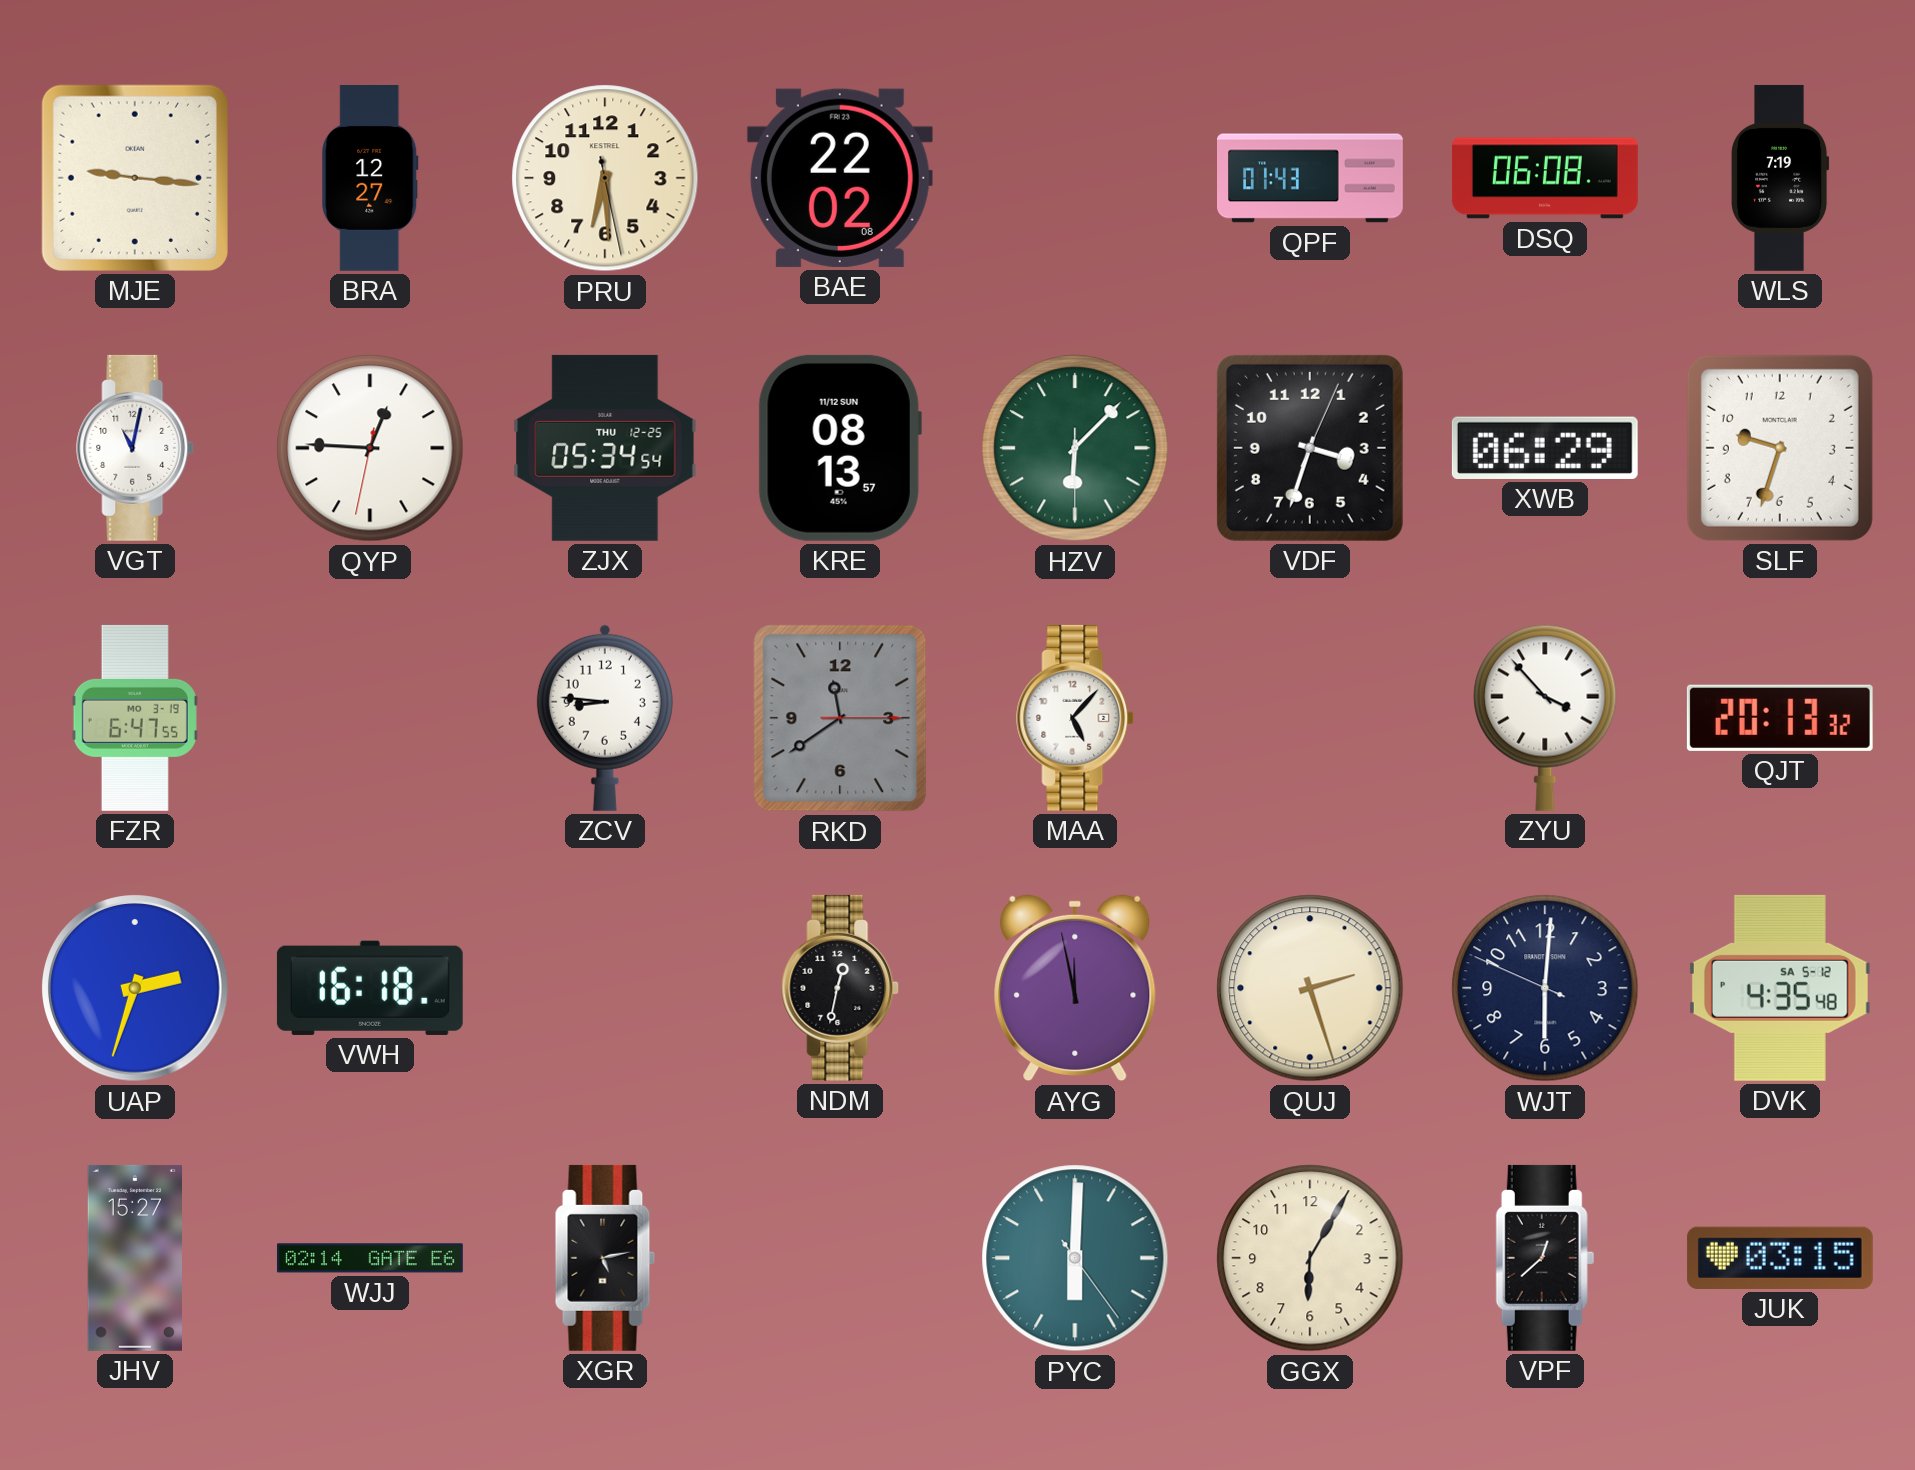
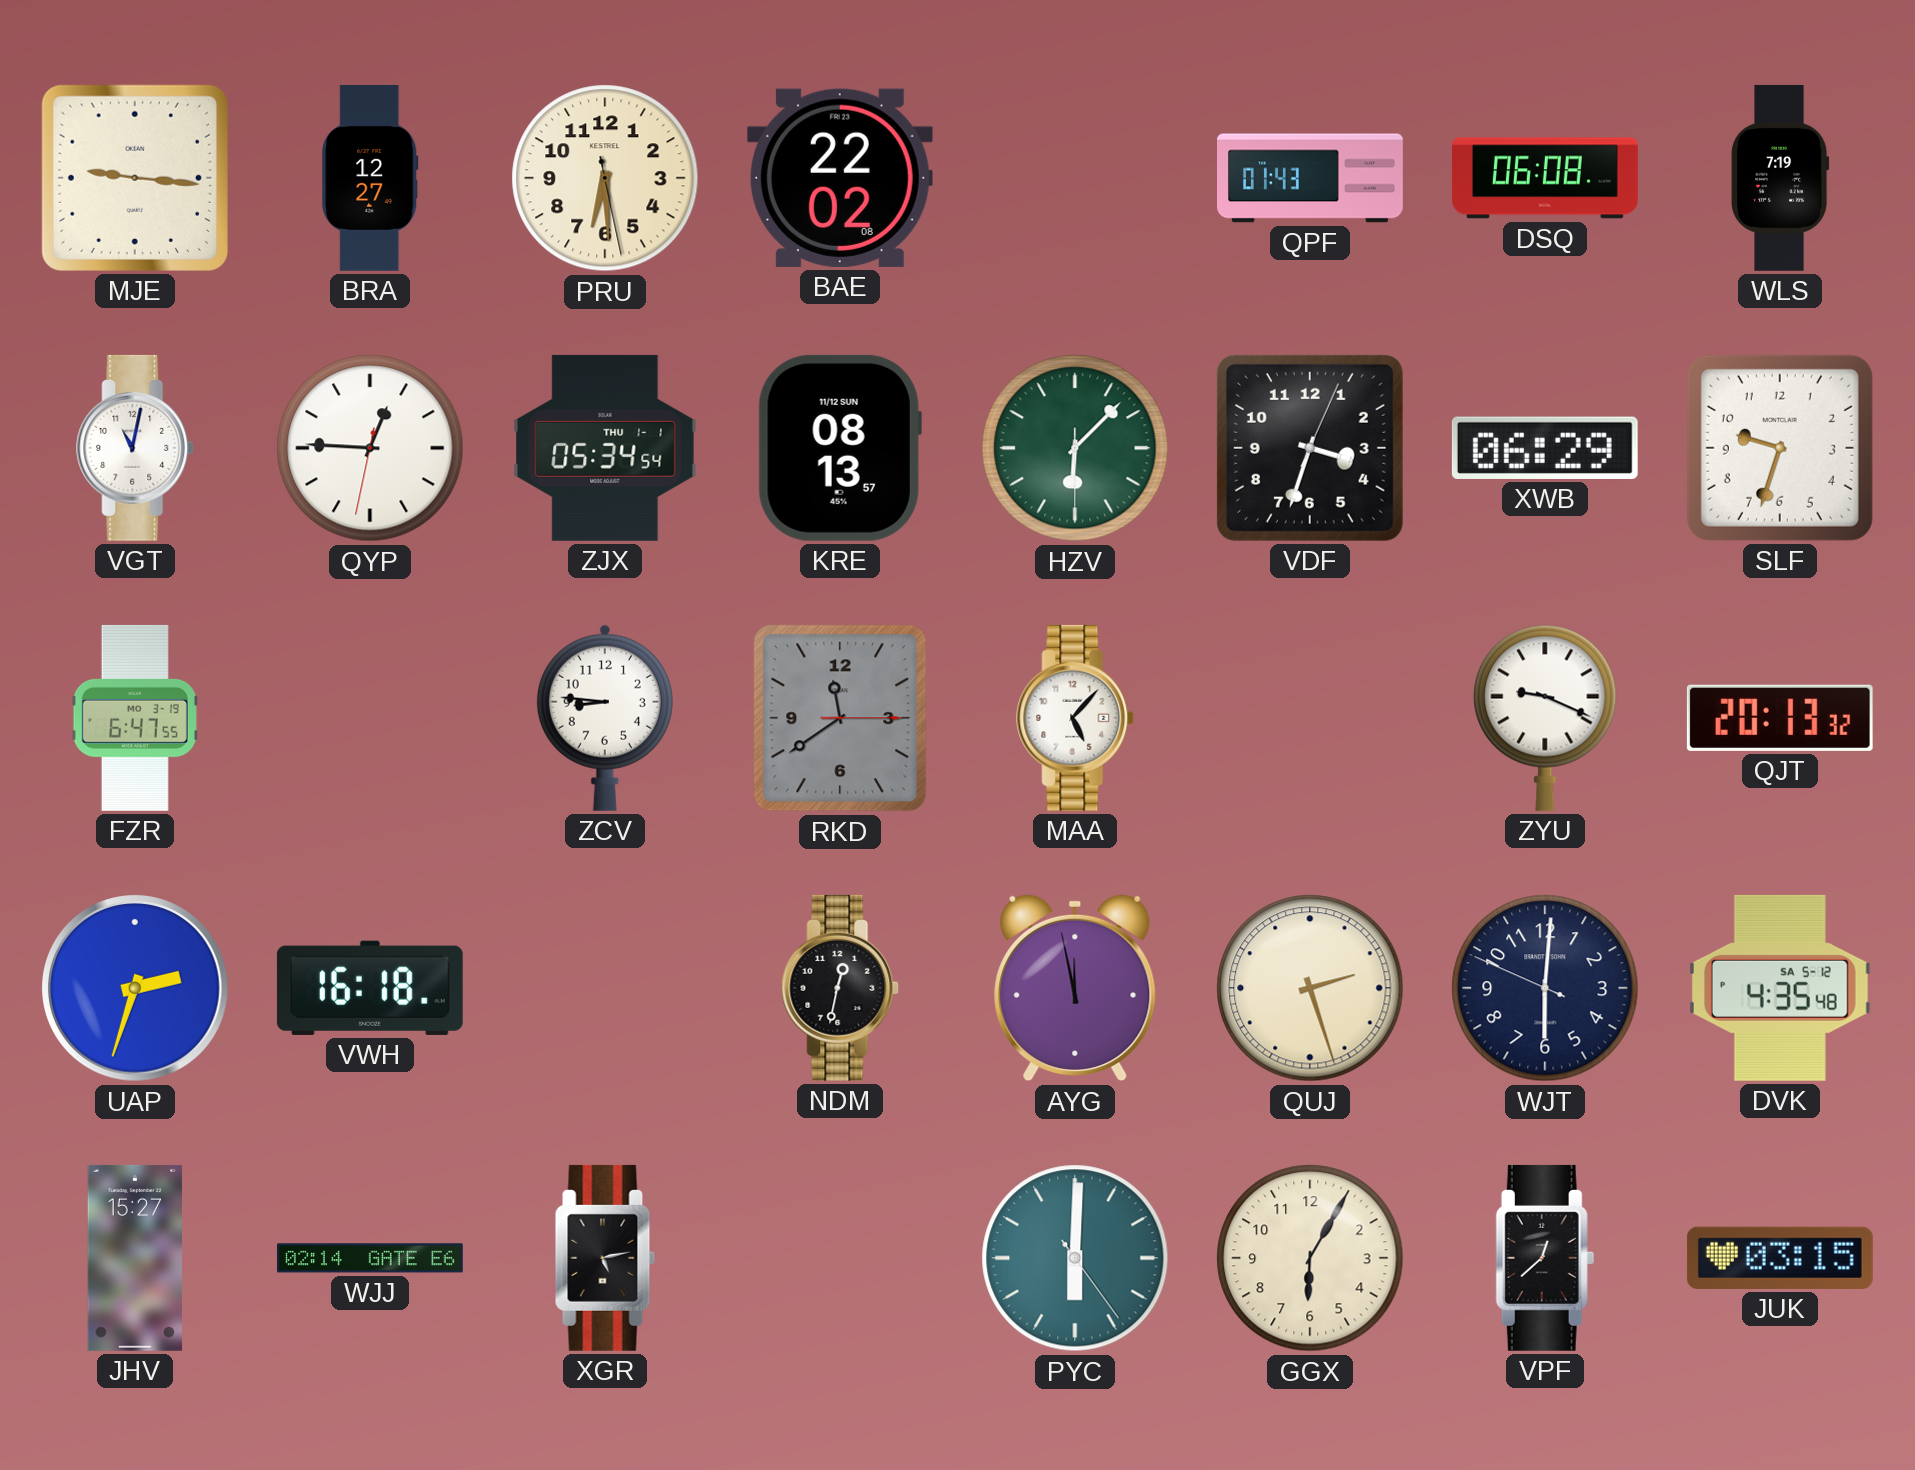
ZJX date: THU 12-25 -> THU 1-1 (605, 448)
ZYU: 3:53 -> 9:19 (1545, 718)
